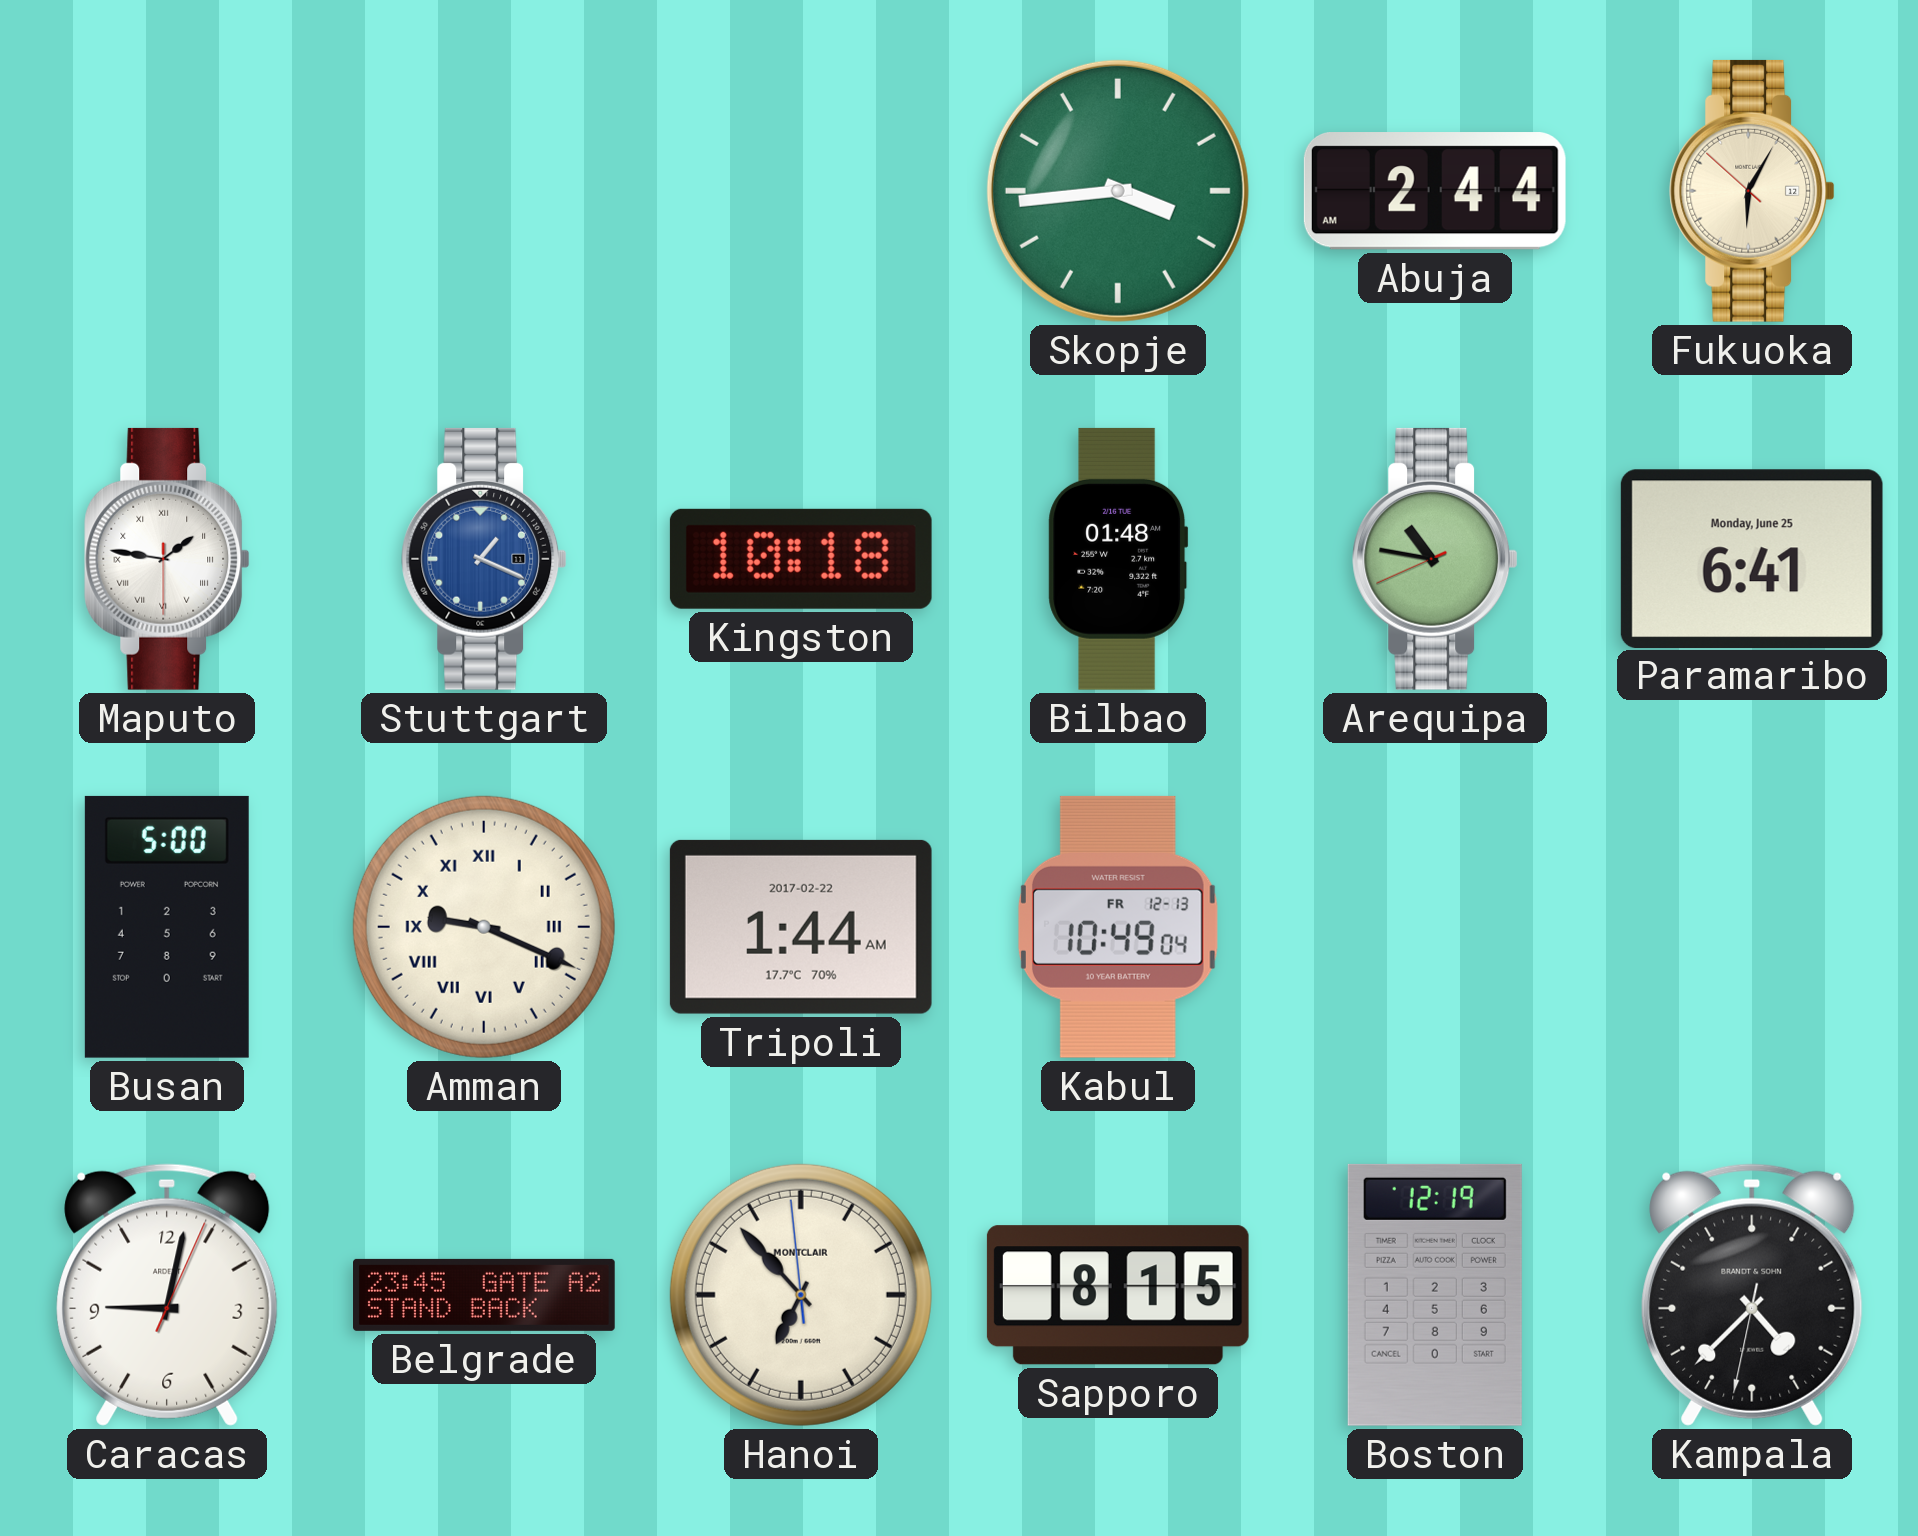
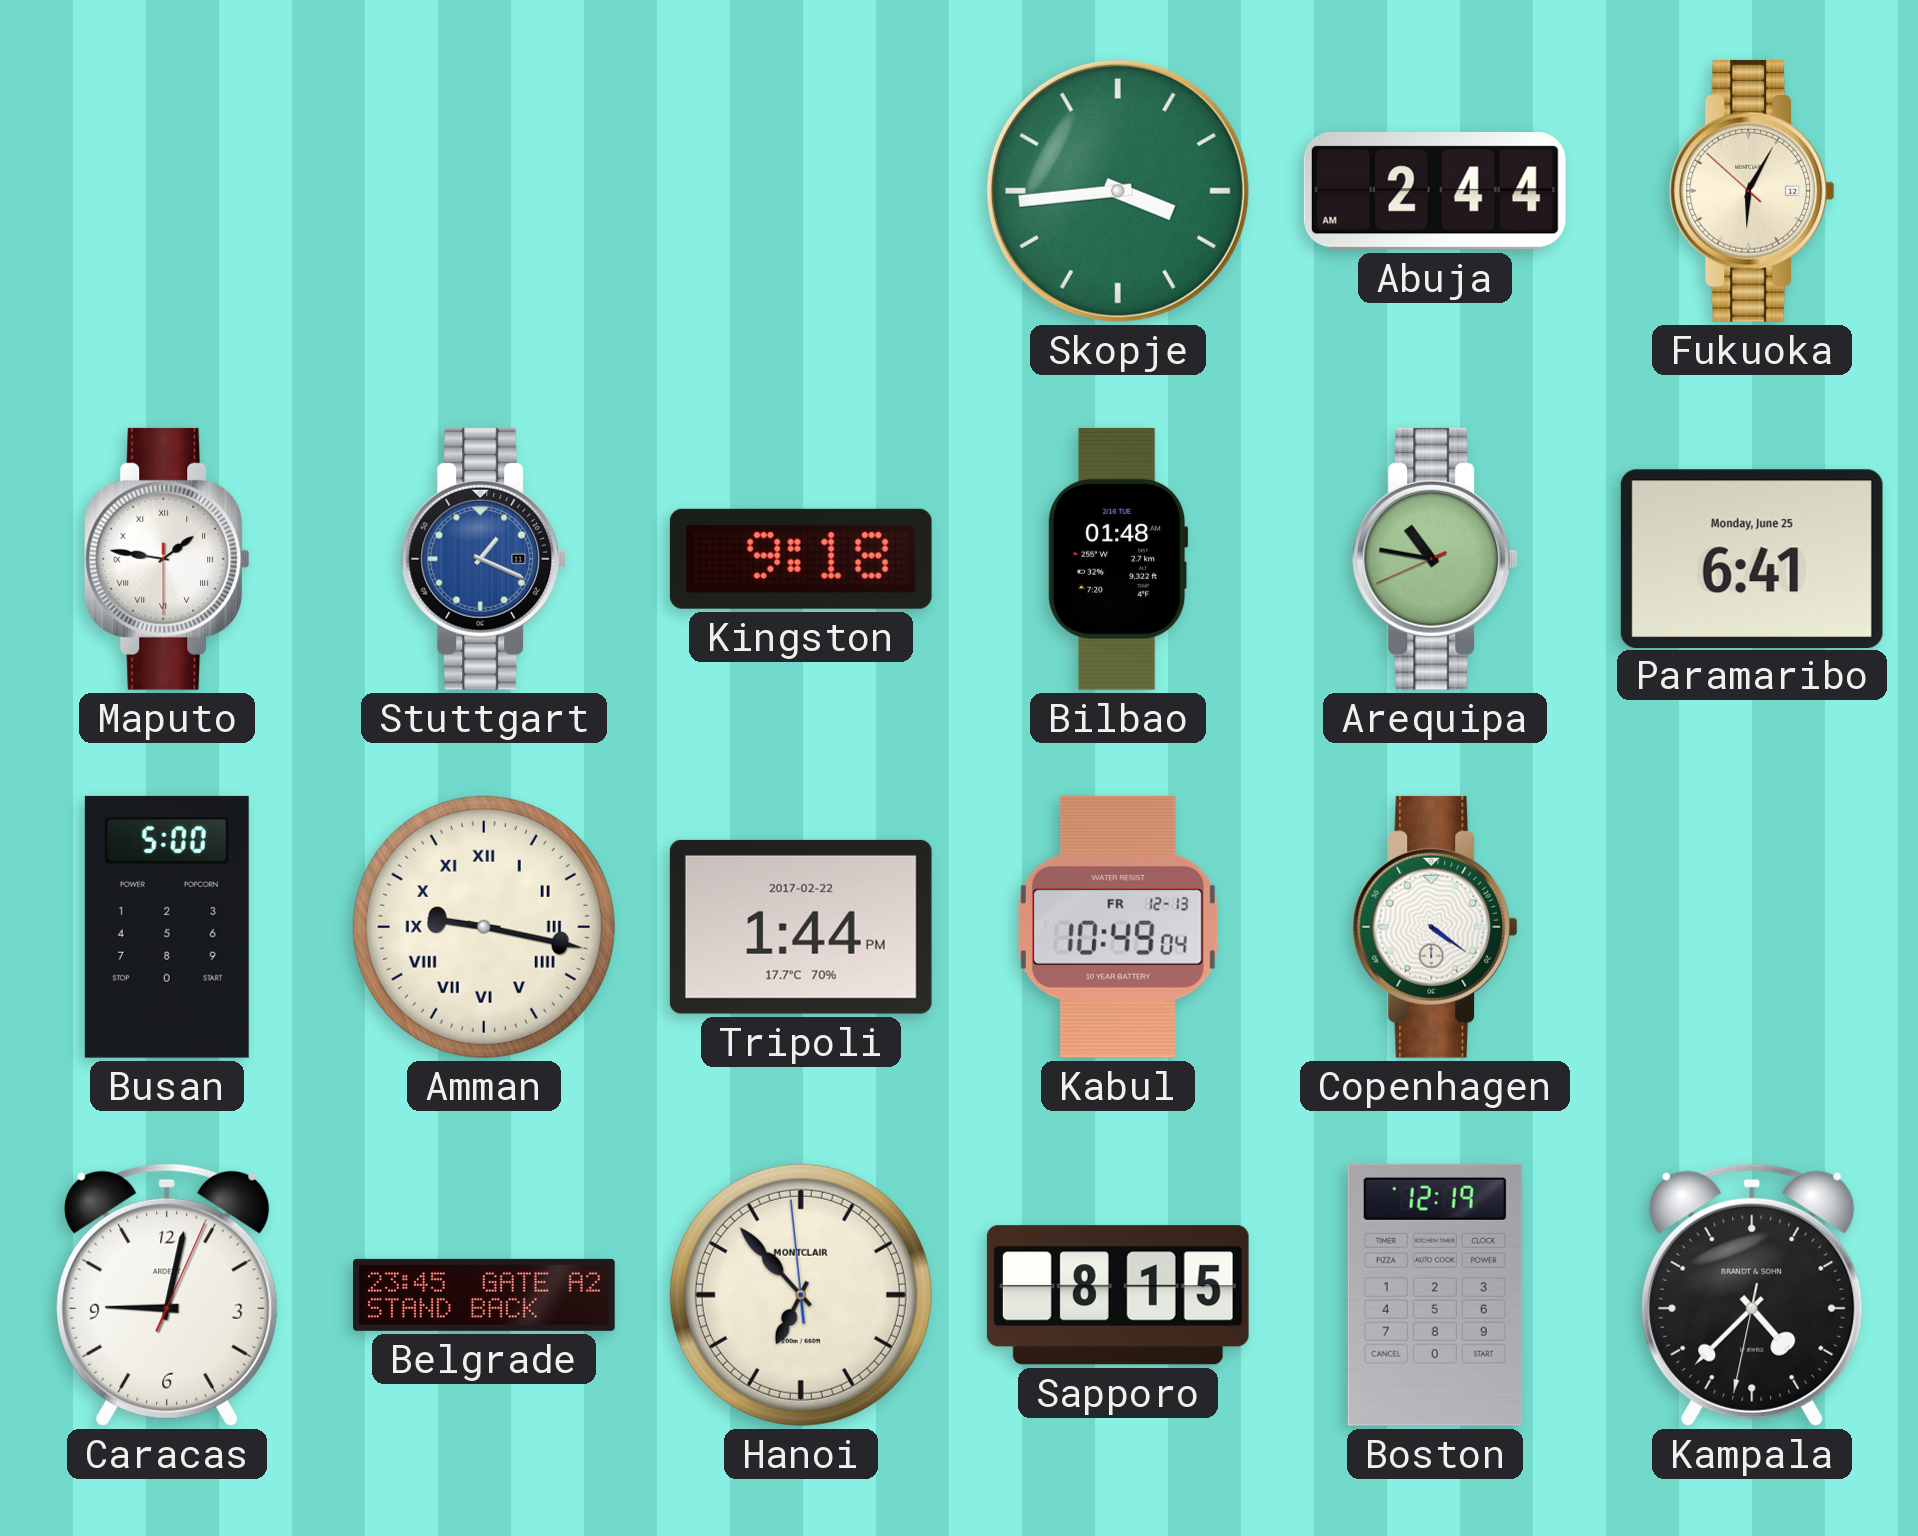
Kingston: 10:18 -> 9:18 (801, 559)
Amman: 9:19 -> 9:17 (484, 927)
Tripoli: 1:44 AM -> 1:44 PM (801, 927)
Copenhagen: none -> 4:21 (1435, 927)
